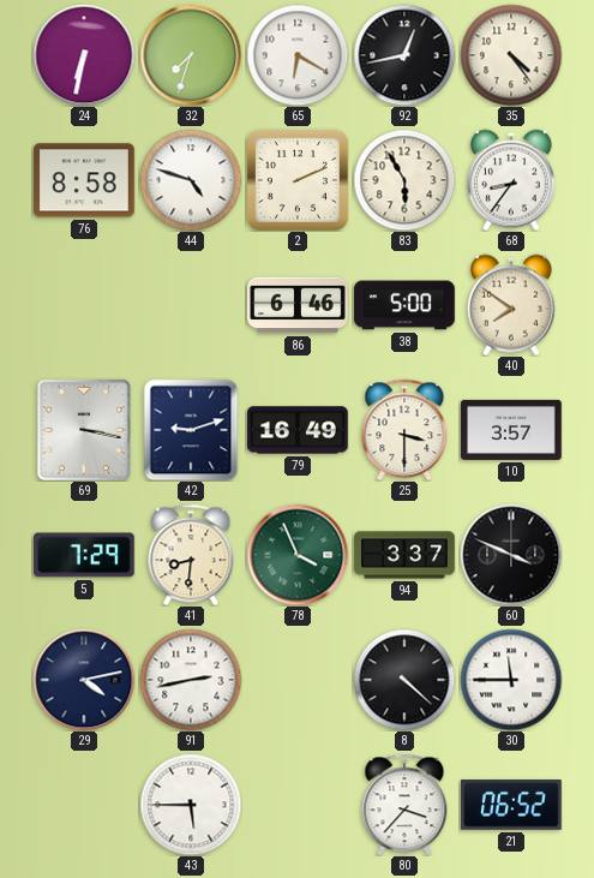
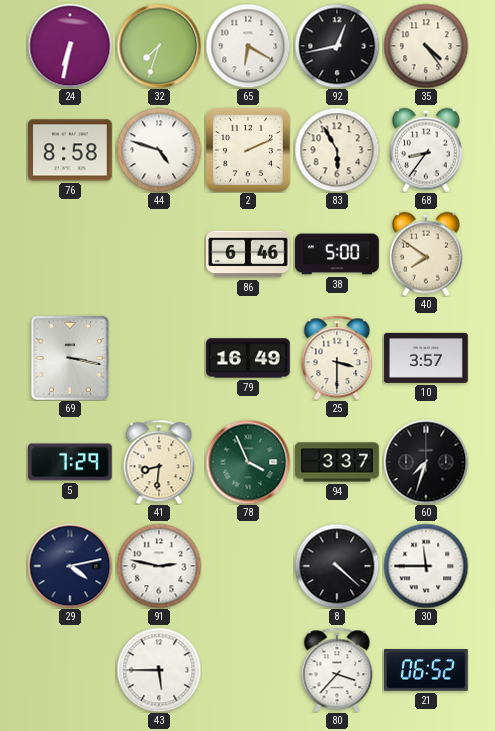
42: 9:12 -> none (191, 430)
60: 3:49 -> 7:33 (426, 462)
91: 2:43 -> 2:47 (159, 566)
